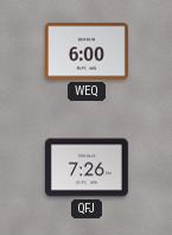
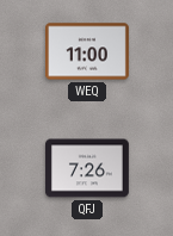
WEQ: 6:00 -> 11:00 (87, 51)
